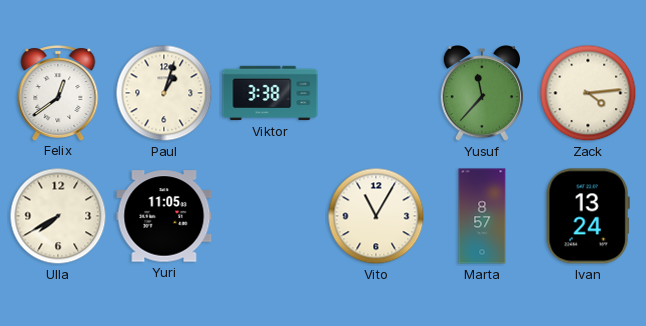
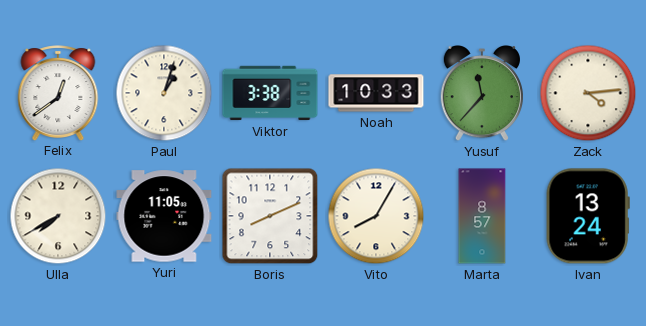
Noah: none -> 10:33 (376, 93)
Boris: none -> 8:11 (270, 216)
Vito: 11:05 -> 8:05 (376, 216)
